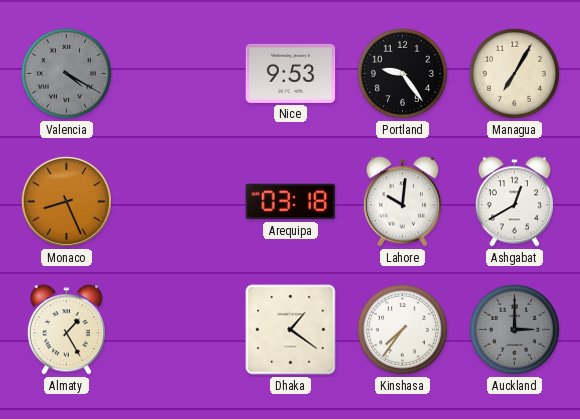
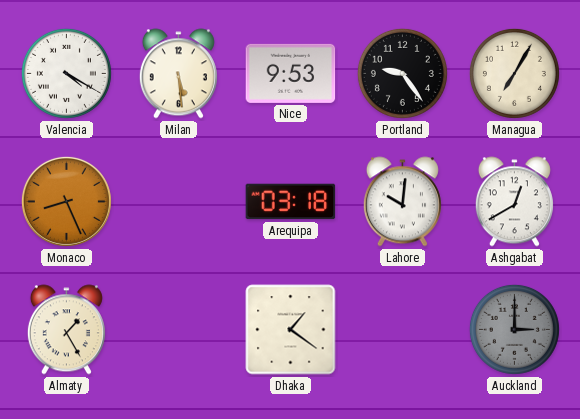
Valencia dial: grey -> white (66, 73)
Milan: none -> 5:29 (178, 74)
Kinshasa: 7:36 -> none (402, 329)
